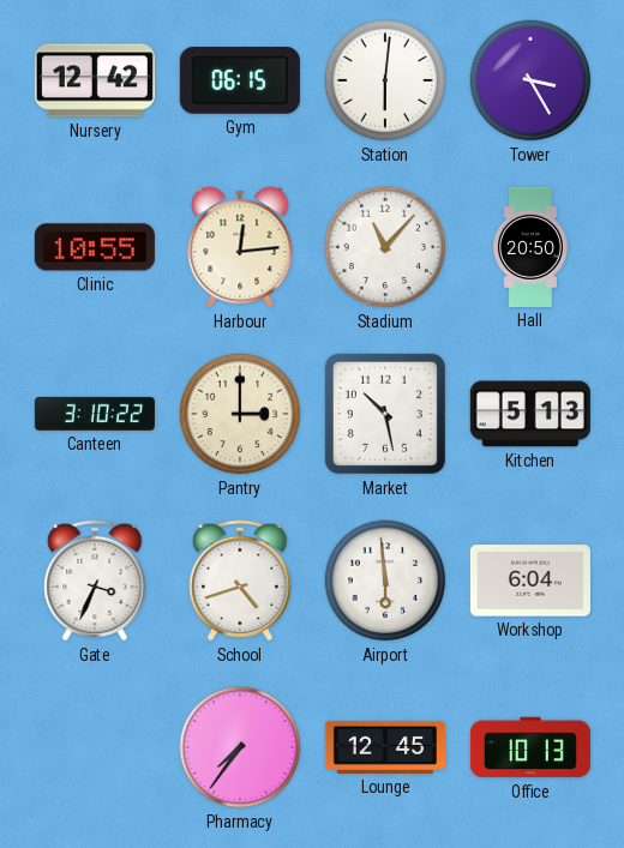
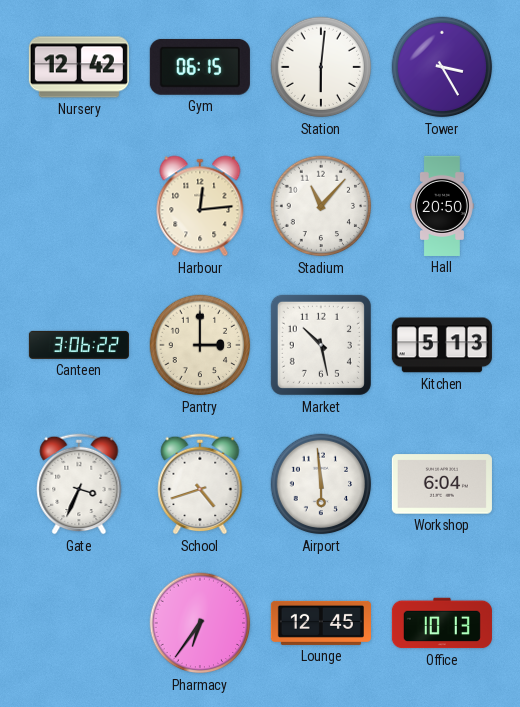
Clinic: 10:55 -> none (95, 247)
Canteen: 3:10 -> 3:06 (79, 345)
Pharmacy: 7:36 -> 6:36 (200, 623)
